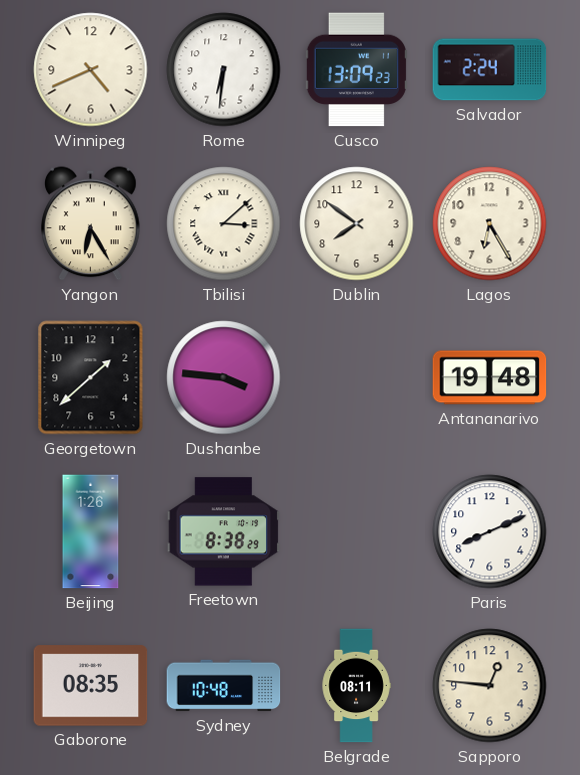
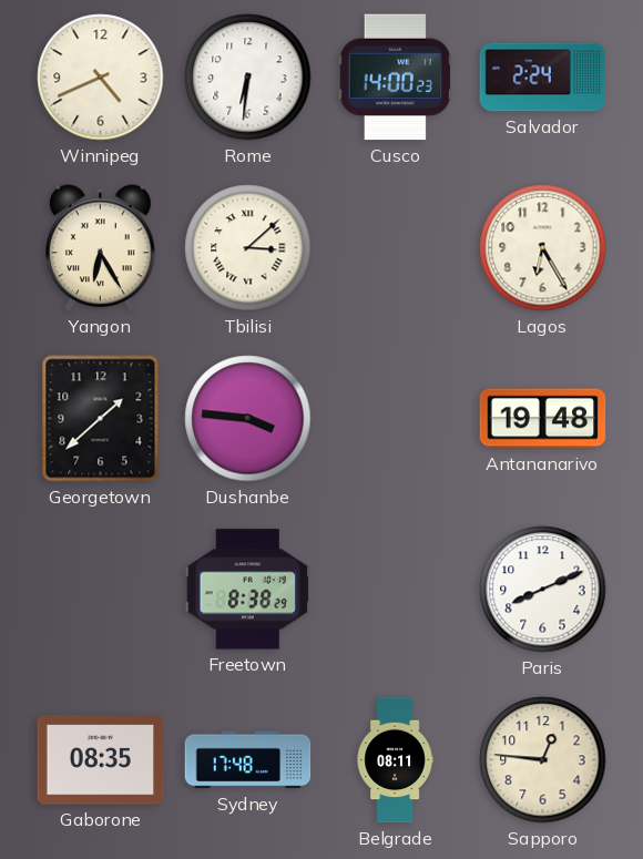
Cusco: 13:09 -> 14:00 (395, 78)
Dublin: 7:51 -> none (357, 224)
Beijing: 1:26 -> none (91, 532)
Sydney: 10:48 -> 17:48 (248, 760)
